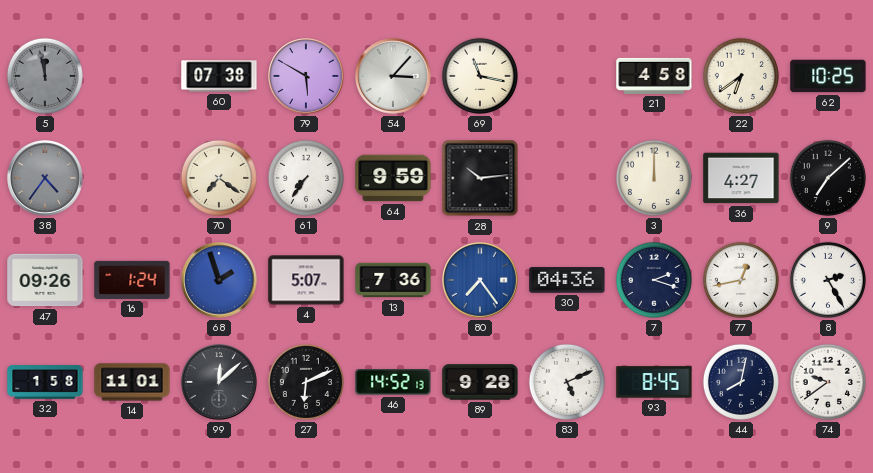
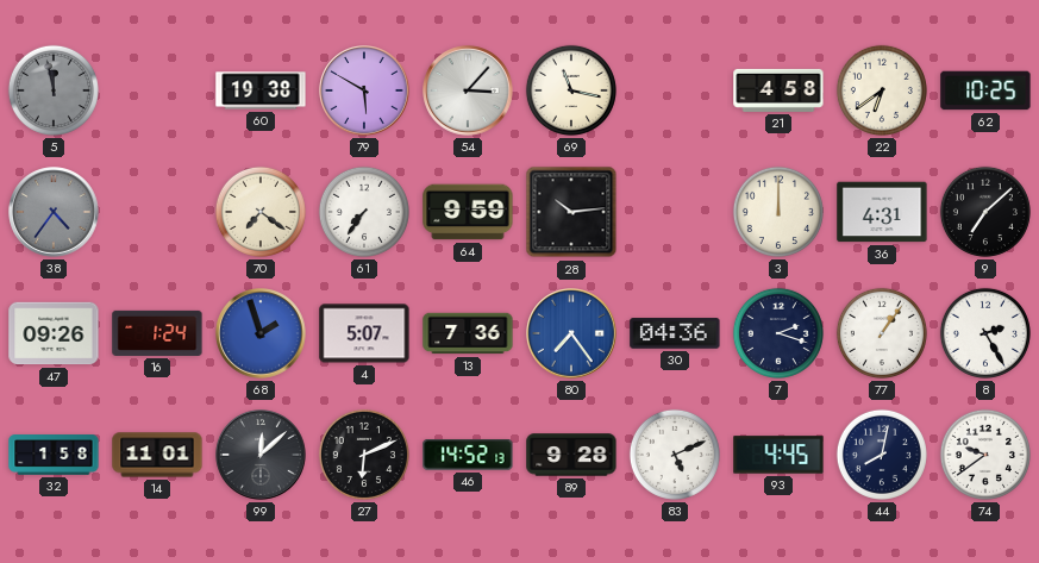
60: 07:38 -> 19:38 (261, 90)
36: 4:27 -> 4:31 (882, 212)
77: 12:43 -> 1:06 (882, 333)
93: 8:45 -> 4:45 (778, 455)
